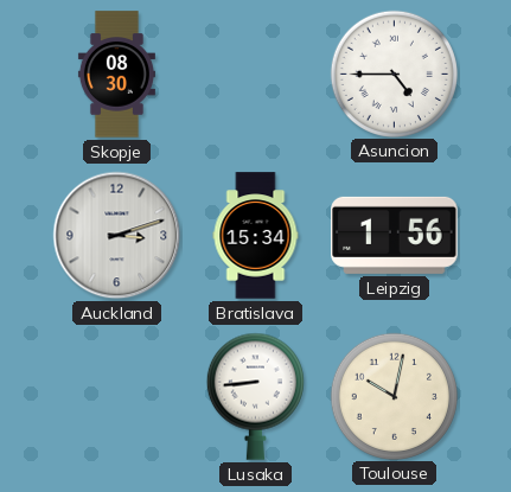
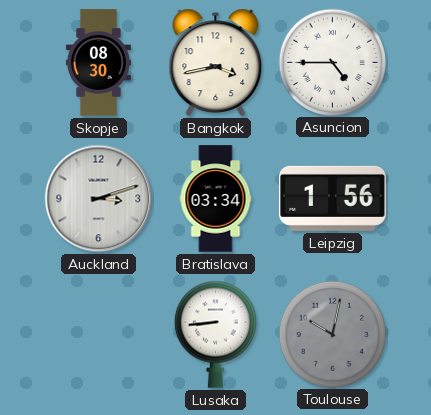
Bangkok: none -> 3:43 (216, 62)
Bratislava: 15:34 -> 03:34 (216, 199)
Toulouse dial: cream -> grey (332, 334)
